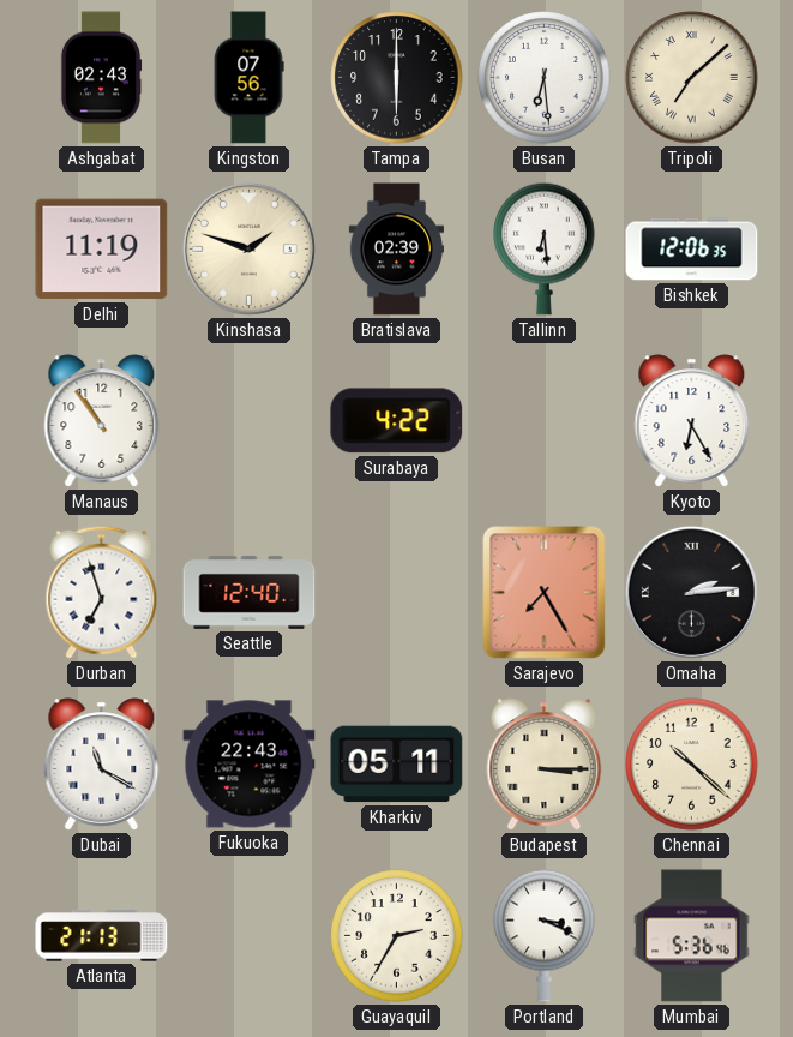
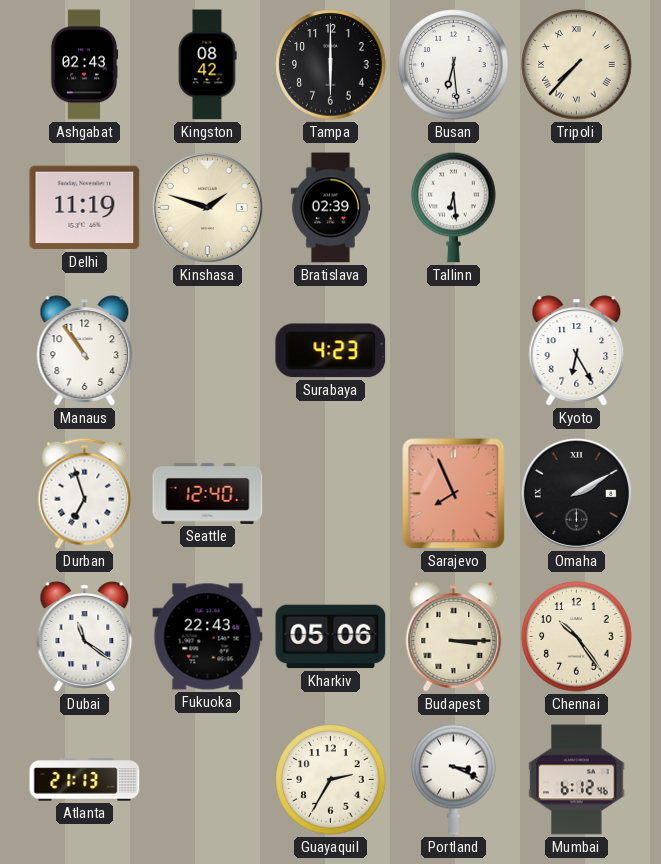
Kingston: 07:56 -> 08:42 (207, 65)
Tripoli: 7:08 -> 7:37 (577, 65)
Bishkek: 12:06 -> none (692, 250)
Surabaya: 4:22 -> 4:23 (331, 351)
Sarajevo: 7:25 -> 7:56 (454, 494)
Omaha: 2:14 -> 2:10 (576, 493)
Dubai: 11:20 -> 11:21 (85, 637)
Kharkiv: 05:11 -> 05:06 (331, 637)
Chennai: 10:22 -> 10:24 (577, 637)
Mumbai: 5:36 -> 6:12 (577, 780)
